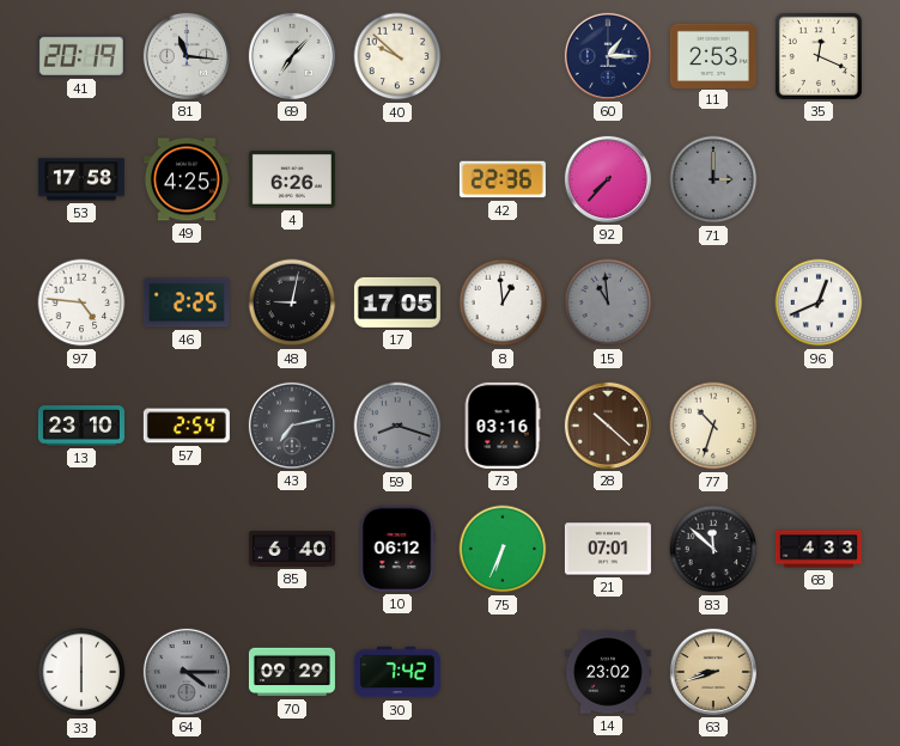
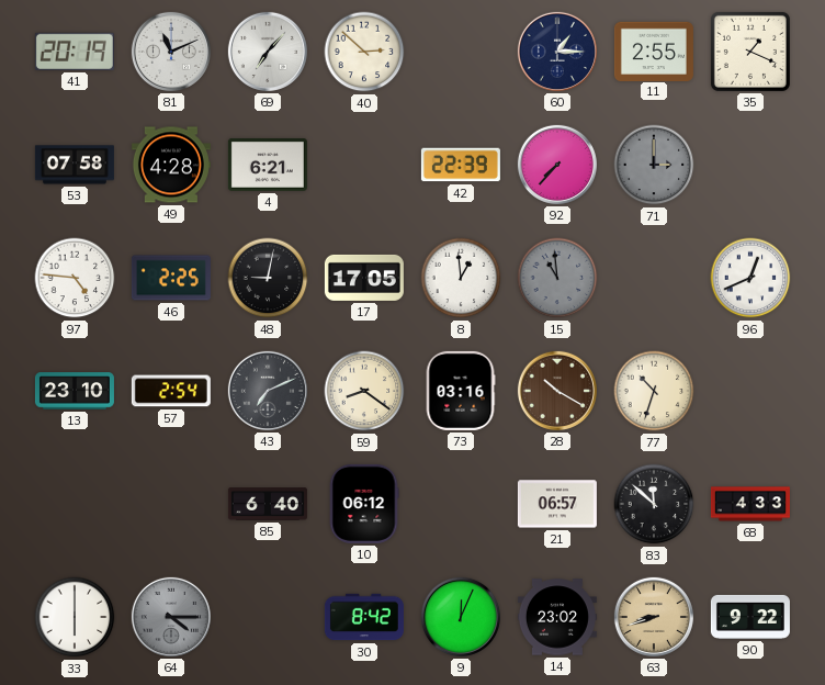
81: 11:16 -> 11:11 (171, 52)
40: 9:52 -> 2:52 (364, 52)
11: 2:53 -> 2:55 (654, 50)
35: 12:19 -> 1:19 (750, 52)
53: 17:58 -> 07:58 (75, 165)
49: 4:25 -> 4:28 (171, 165)
4: 6:26 -> 6:21 (268, 165)
42: 22:36 -> 22:39 (461, 165)
43: 7:13 -> 7:11 (268, 391)
59: 8:18 -> 8:21 (364, 391)
59 dial: grey -> cream (364, 391)
28: 10:22 -> 10:20 (557, 391)
75: 6:34 -> none (503, 549)
21: 07:01 -> 06:57 (557, 504)
70: 09:29 -> none (292, 672)
30: 7:42 -> 8:42 (364, 617)
9: none -> 12:04 (461, 617)
90: none -> 9:22 (750, 617)
